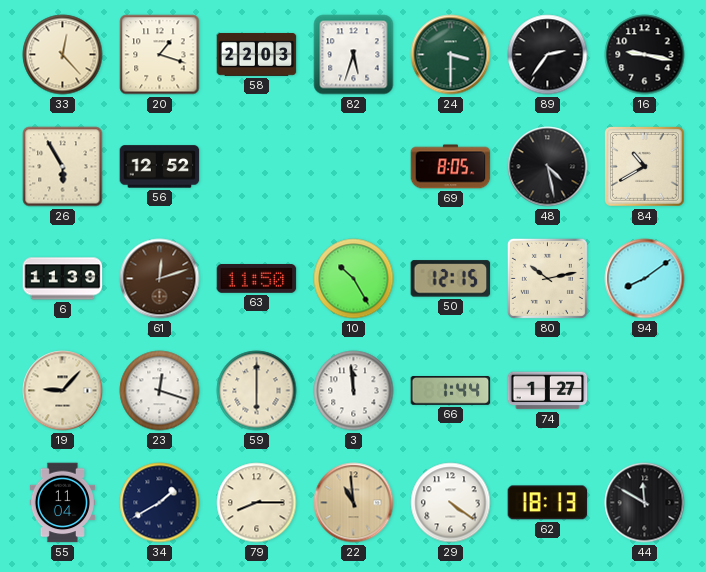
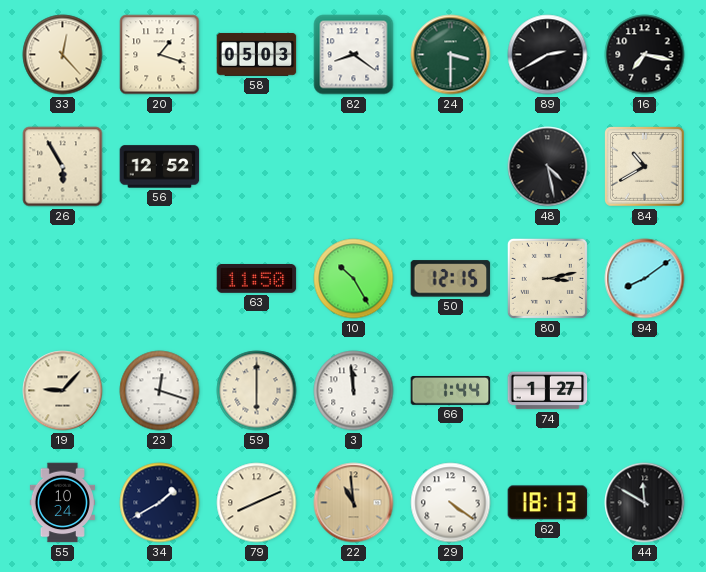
58: 22:03 -> 05:03 (257, 54)
82: 5:33 -> 8:21 (354, 55)
89: 2:36 -> 2:40 (548, 55)
16: 9:17 -> 7:17 (645, 55)
69: 8:05 -> none (451, 167)
6: 11:39 -> none (63, 279)
61: 12:12 -> none (160, 279)
80: 10:13 -> 3:13 (547, 278)
55: 11:04 -> 10:24 (62, 503)
79: 8:15 -> 8:11 (257, 503)
